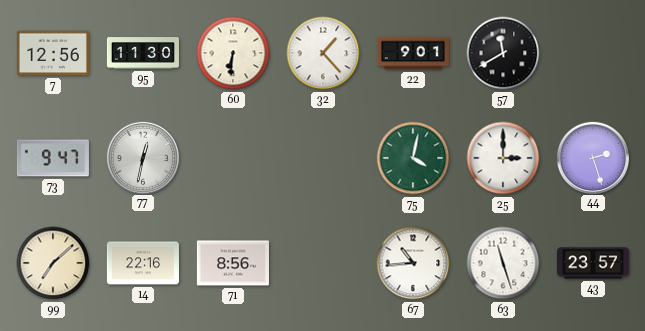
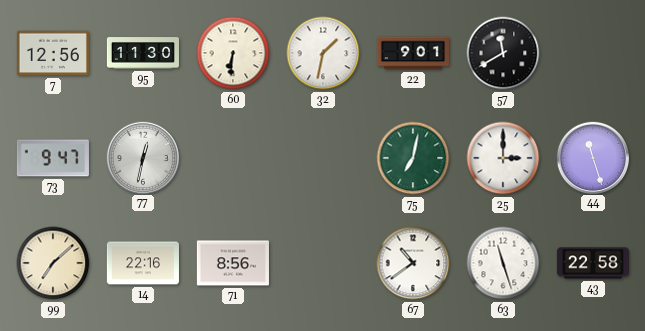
32: 1:23 -> 1:32 (323, 53)
75: 4:02 -> 7:02 (413, 158)
44: 2:27 -> 11:27 (592, 157)
67: 10:44 -> 10:39 (413, 263)
43: 23:57 -> 22:58 (593, 263)
